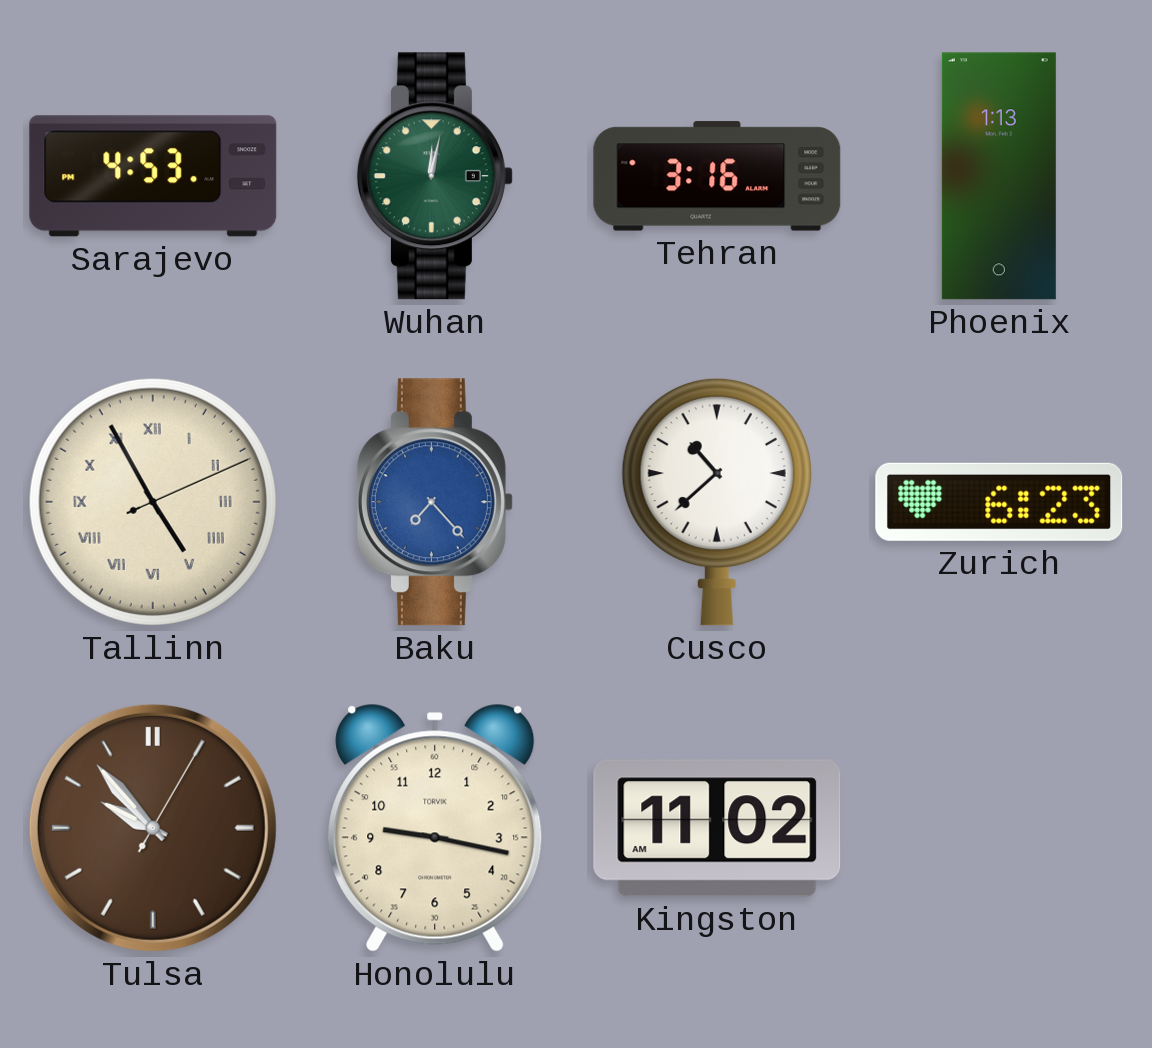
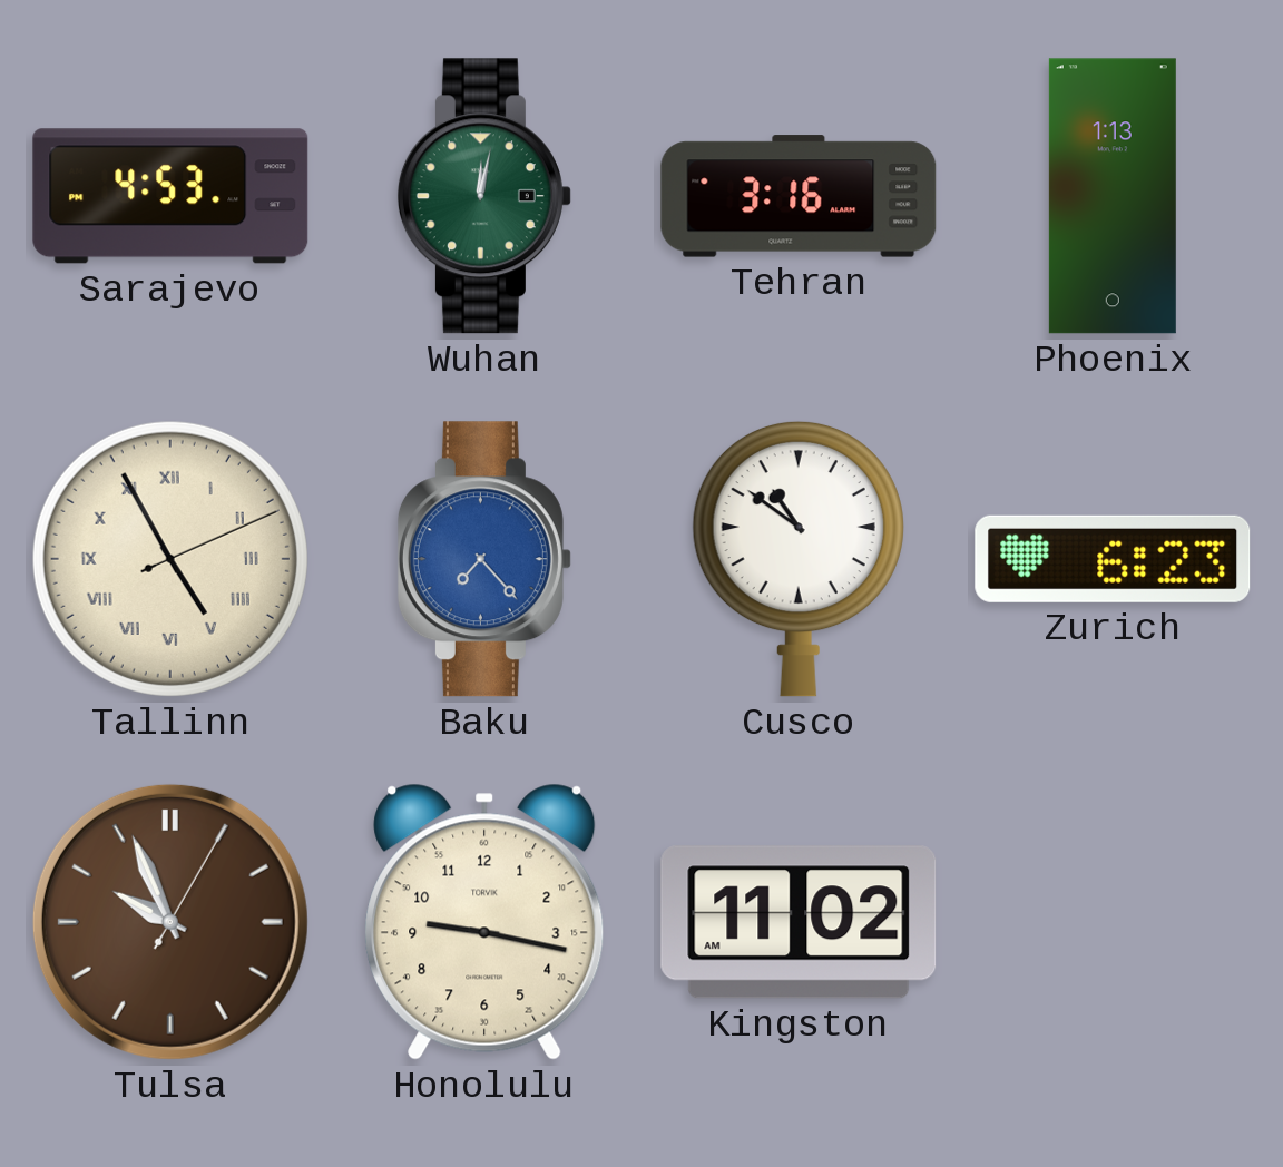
Cusco: 10:38 -> 10:51 (799, 559)
Tulsa: 9:53 -> 9:56 (170, 922)
